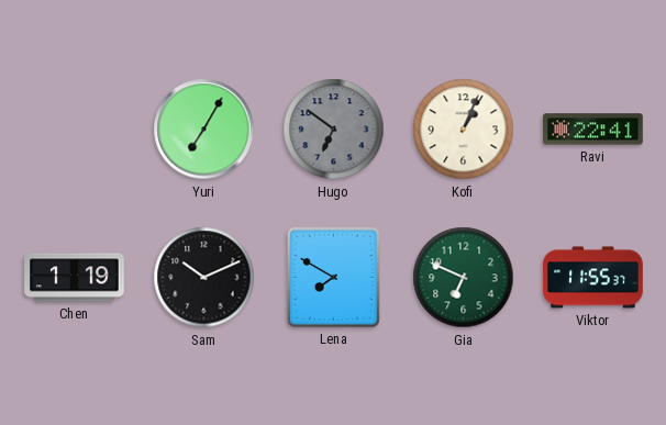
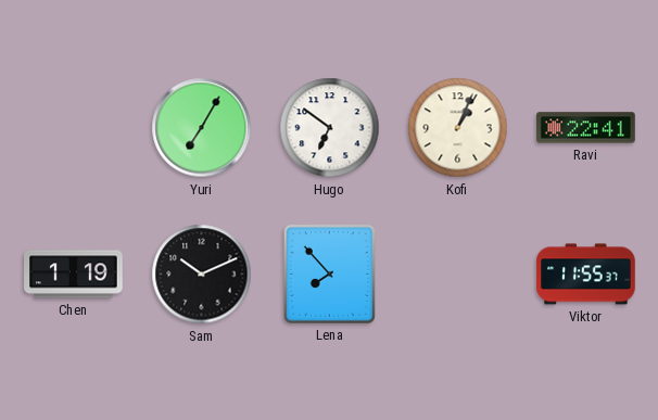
Hugo dial: grey -> white (330, 128)
Lena: 7:50 -> 7:53 (329, 273)
Gia: 6:49 -> none (464, 278)
